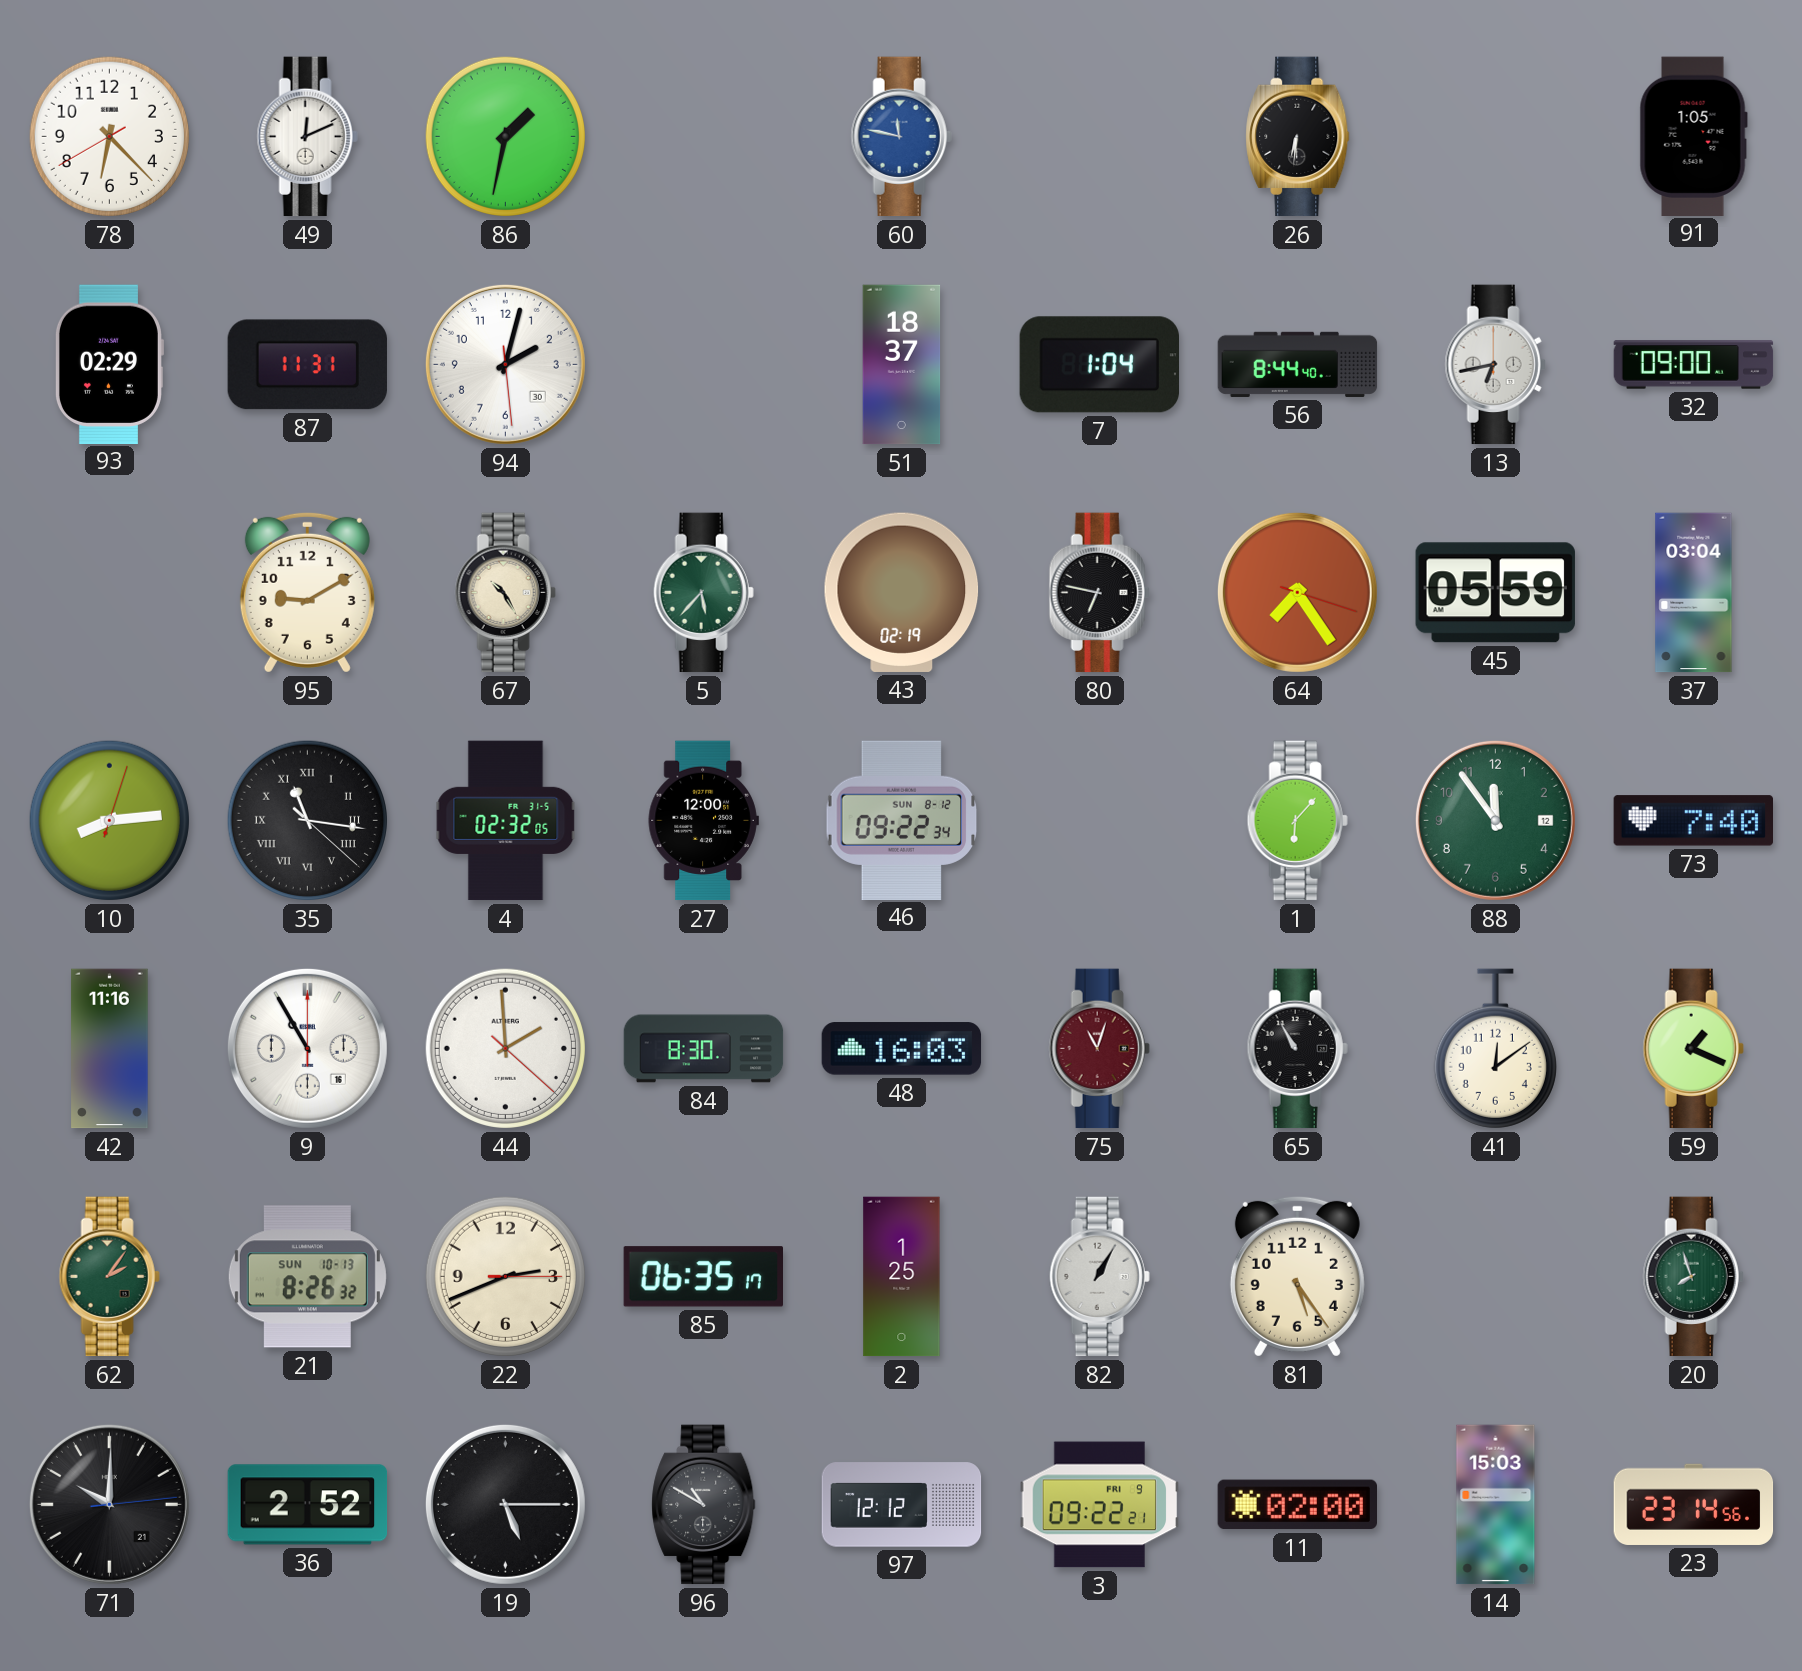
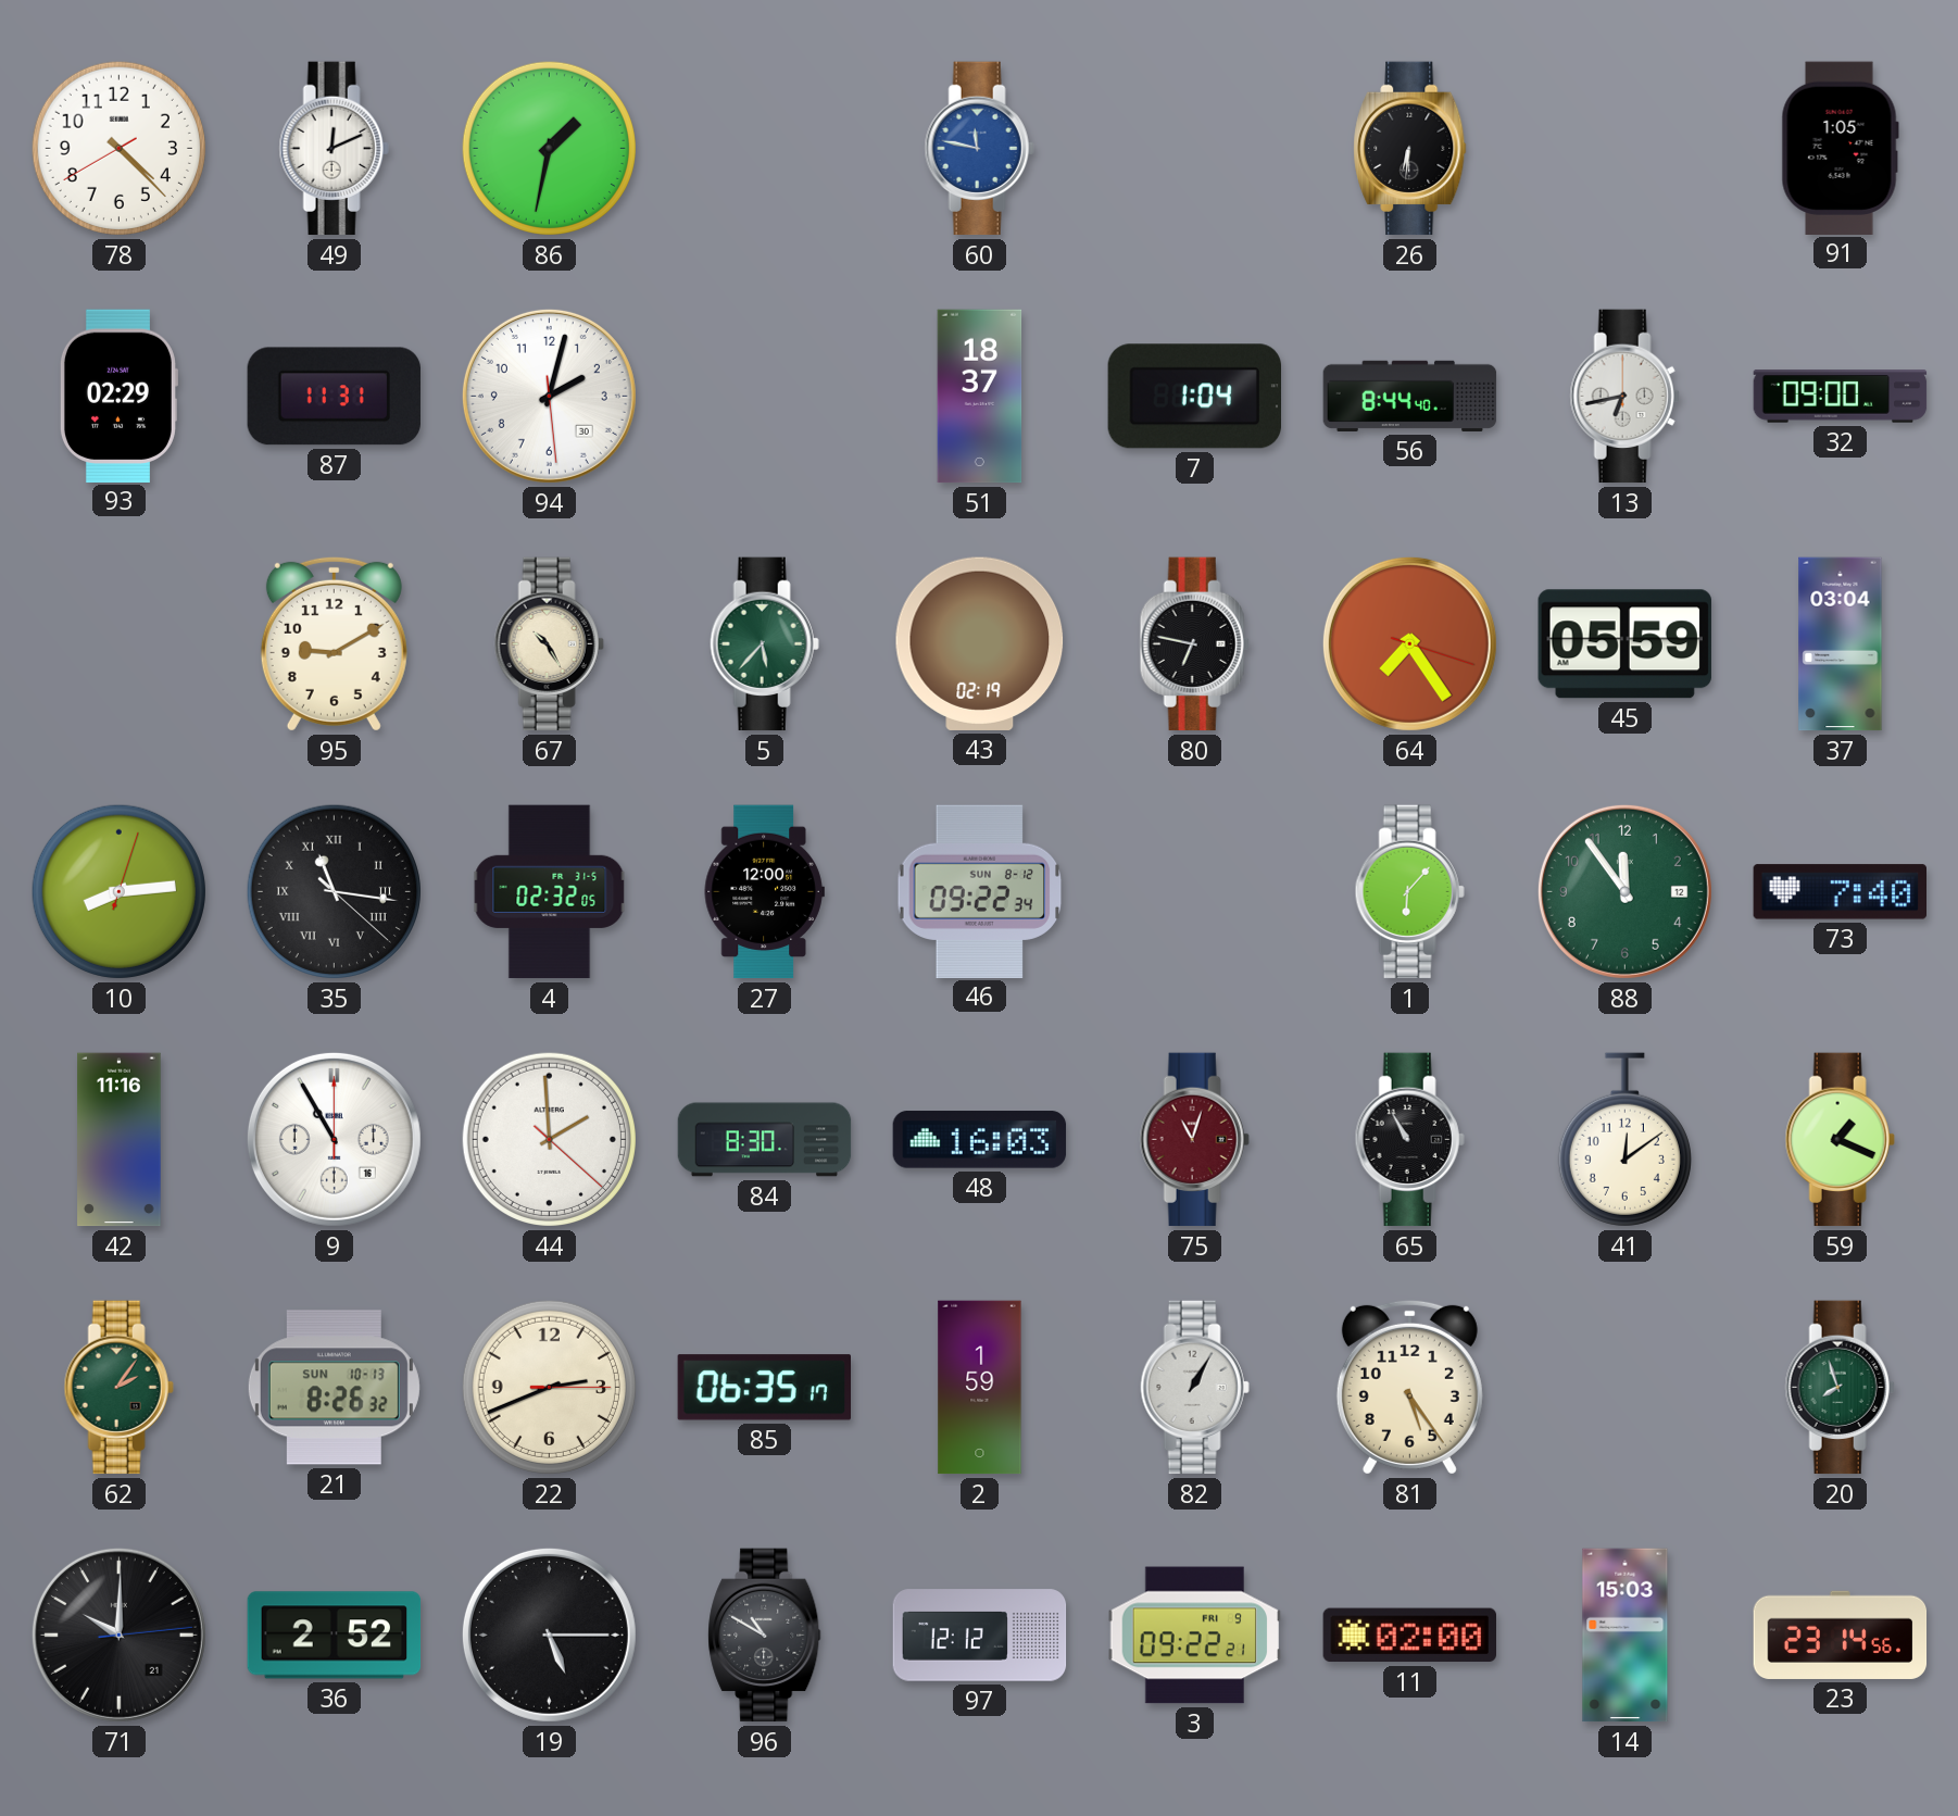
78: 6:22 -> 4:22 (118, 148)
2: 1:25 -> 1:59 (980, 1388)
